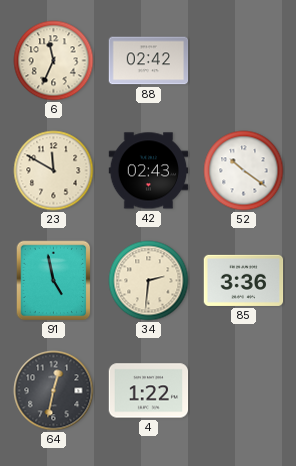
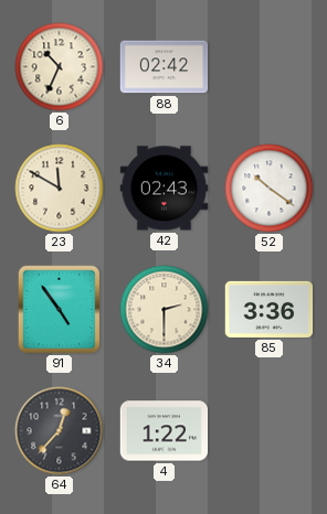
6: 11:34 -> 10:34 (60, 67)
91: 4:58 -> 4:54 (60, 310)
34: 2:31 -> 2:30 (165, 310)
64: 12:32 -> 12:37 (60, 431)
